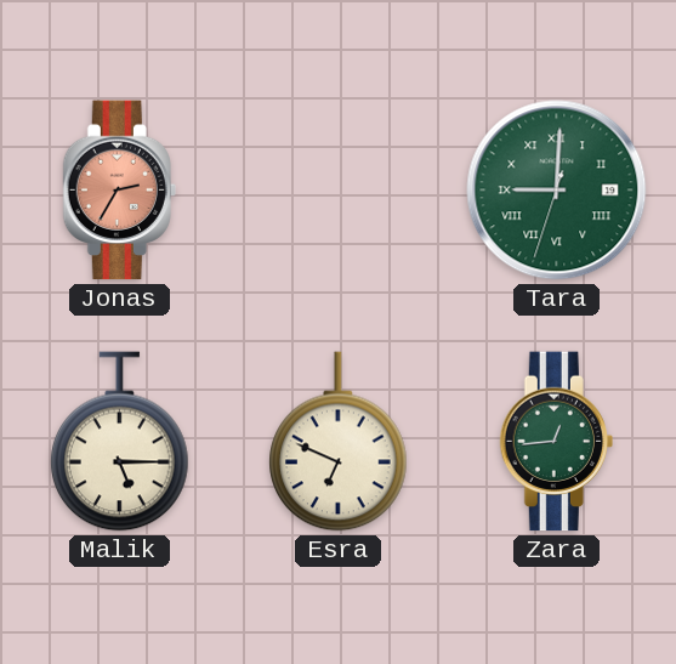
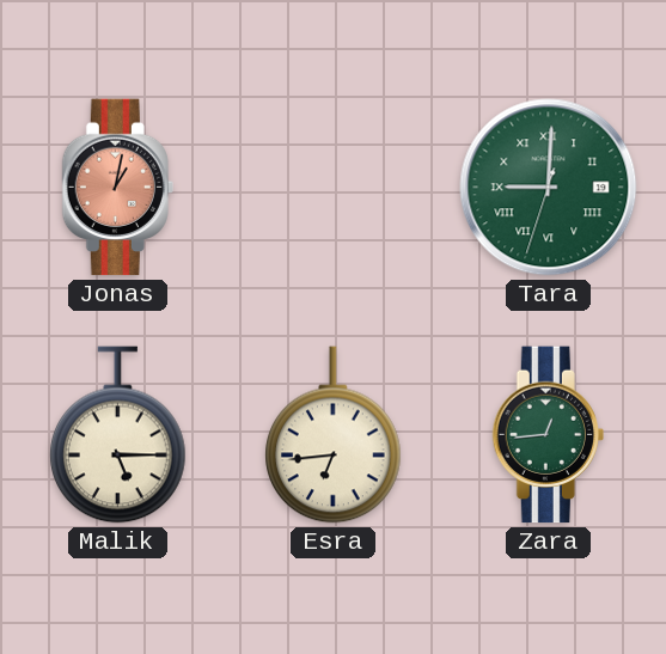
Jonas: 2:35 -> 1:02 (117, 188)
Esra: 6:49 -> 6:44 (334, 435)
